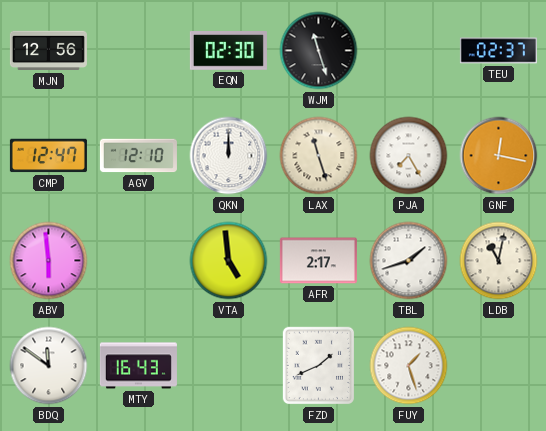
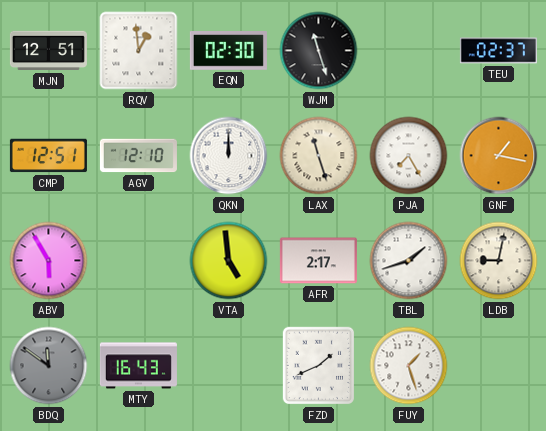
MJN: 12:56 -> 12:51 (48, 51)
RQV: none -> 12:59 (139, 51)
CMP: 12:47 -> 12:51 (48, 156)
GNF: 12:17 -> 1:17 (499, 156)
ABV: 5:59 -> 5:55 (49, 261)
LDB: 11:02 -> 9:02 (499, 261)
BDQ dial: white -> grey (49, 366)
